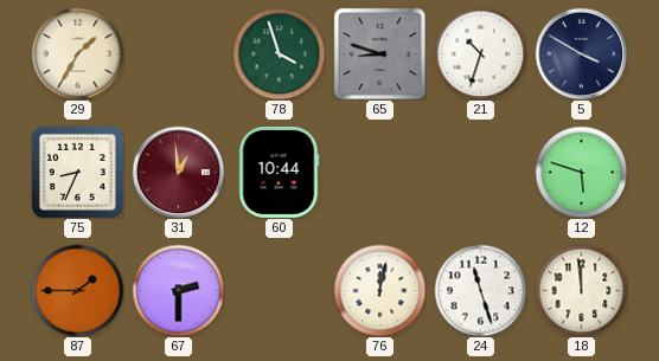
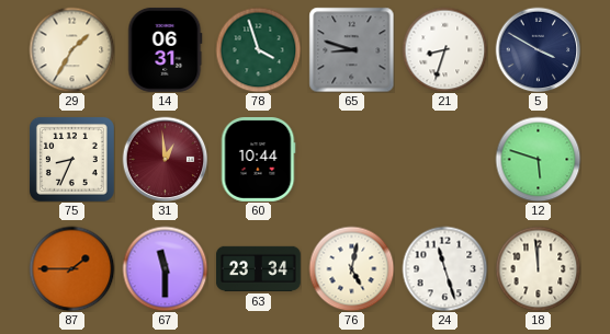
14: none -> 06:31 (166, 49)
21: 10:33 -> 8:33 (444, 49)
67: 2:30 -> 11:30 (165, 268)
63: none -> 23:34 (258, 268)
76: 12:02 -> 5:02 (351, 268)
